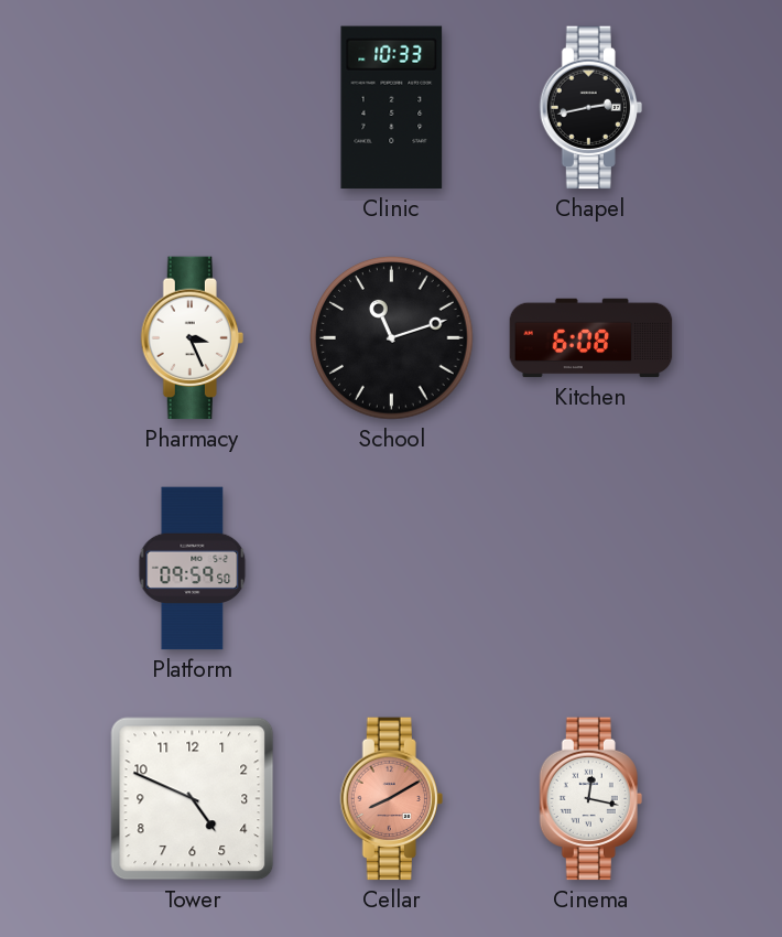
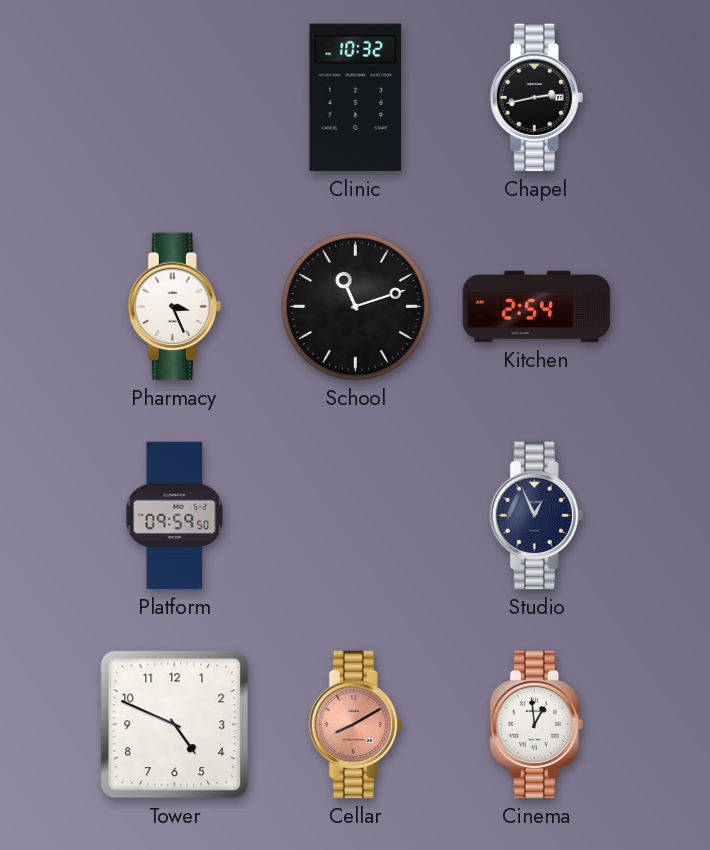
Clinic: 10:33 -> 10:32 (356, 98)
Kitchen: 6:08 -> 2:54 (537, 307)
Studio: none -> 12:56 (536, 516)
Cinema: 12:17 -> 12:59 (536, 725)
